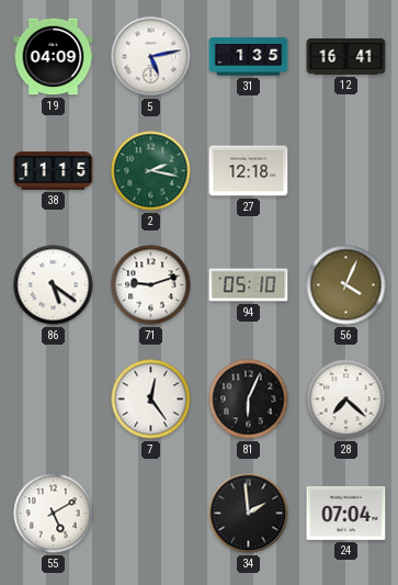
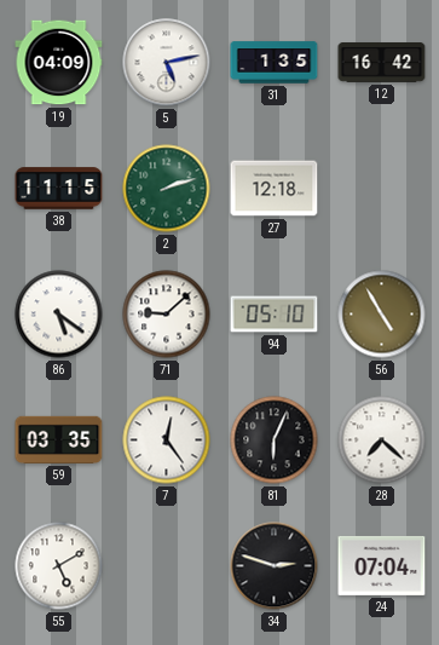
12: 16:41 -> 16:42 (382, 63)
2: 2:17 -> 2:12 (167, 189)
71: 9:12 -> 9:08 (167, 315)
56: 4:04 -> 4:55 (382, 315)
59: none -> 03:35 (59, 439)
34: 1:59 -> 2:48 (275, 566)
